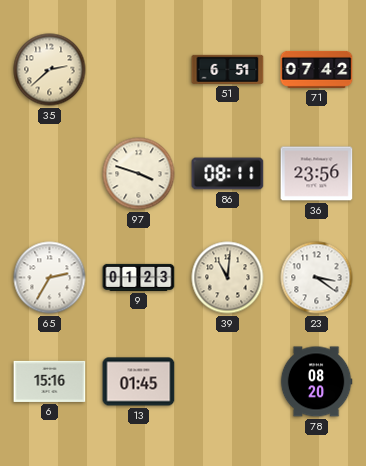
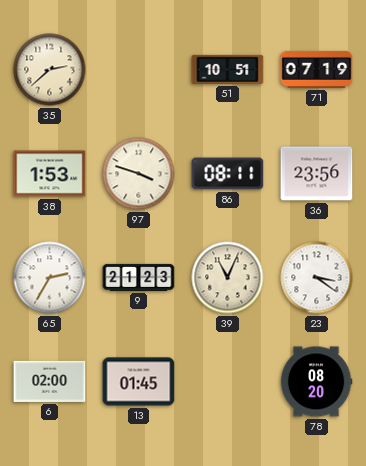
51: 6:51 -> 10:51 (228, 69)
71: 07:42 -> 07:19 (317, 69)
38: none -> 1:53 (50, 174)
9: 01:23 -> 21:23 (139, 277)
39: 11:01 -> 11:04 (228, 278)
6: 15:16 -> 02:00 (50, 381)
